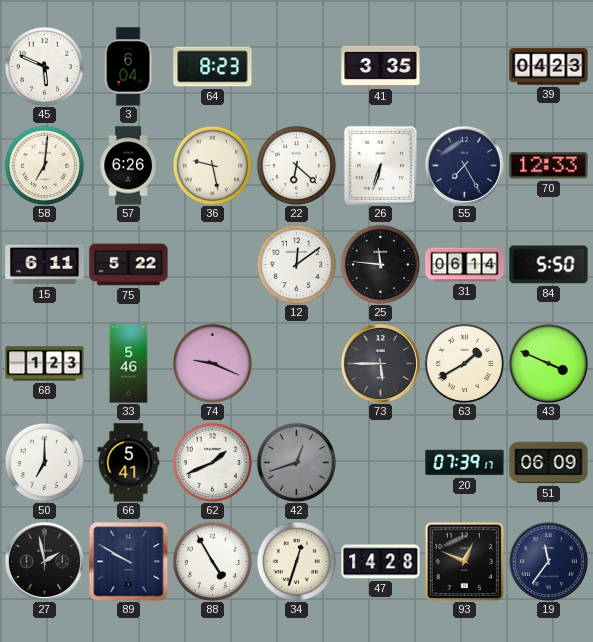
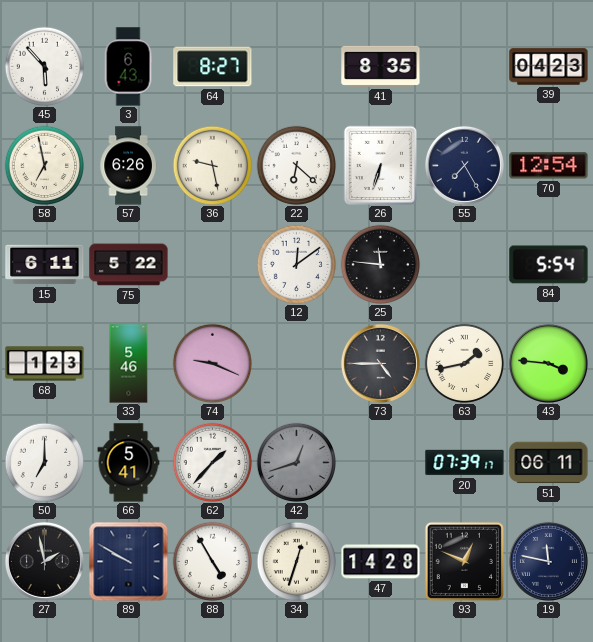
45: 5:49 -> 5:53 (44, 66)
3: 6:04 -> 6:43 (128, 67)
64: 8:23 -> 8:27 (213, 67)
41: 3:35 -> 8:35 (381, 66)
58: 7:01 -> 6:58 (44, 165)
70: 12:33 -> 12:54 (549, 166)
31: 06:14 -> none (465, 265)
84: 5:50 -> 5:54 (549, 265)
73: 5:45 -> 4:45 (380, 363)
63: 1:40 -> 1:43 (464, 363)
43: 3:49 -> 3:46 (548, 363)
62: 1:41 -> 1:37 (212, 462)
51: 06:09 -> 06:11 (549, 463)
19: 11:36 -> 11:47 (548, 561)
